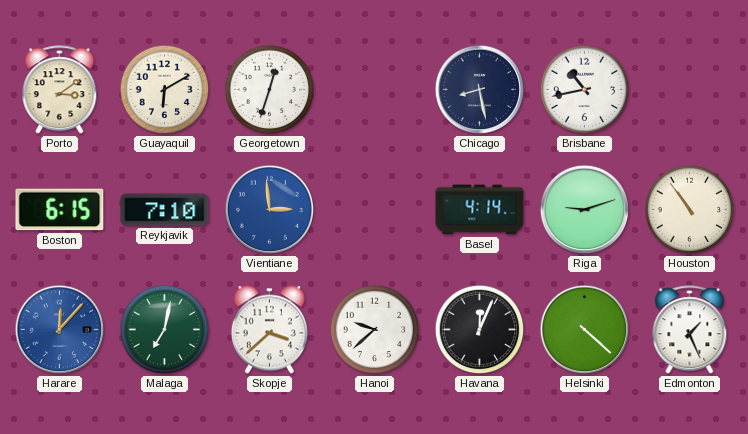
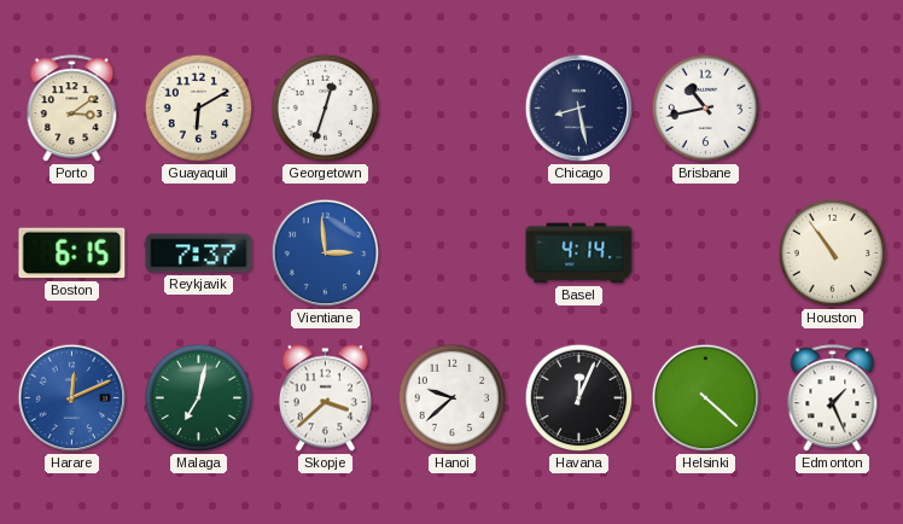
Reykjavik: 7:10 -> 7:37 (199, 254)
Riga: 9:12 -> none (585, 210)
Harare: 12:07 -> 12:11 (72, 398)
